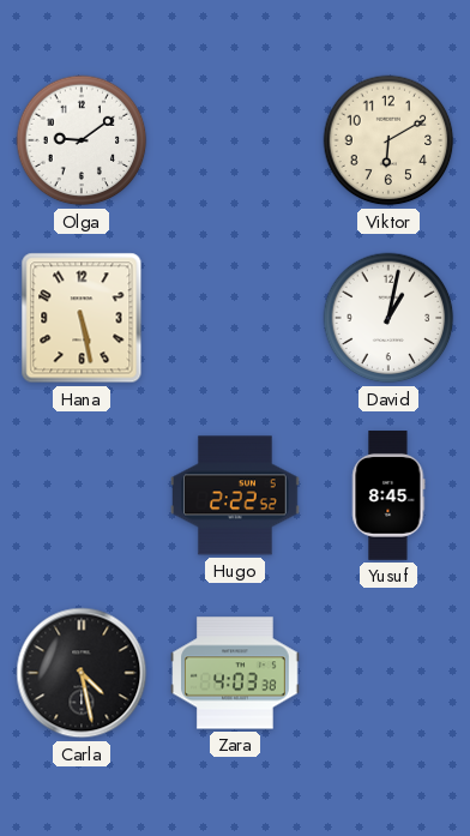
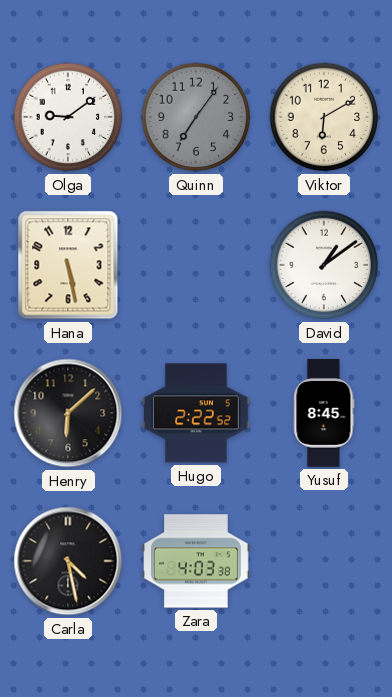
Quinn: none -> 7:06 (196, 117)
David: 1:02 -> 1:09 (324, 265)
Henry: none -> 6:08 (68, 413)
